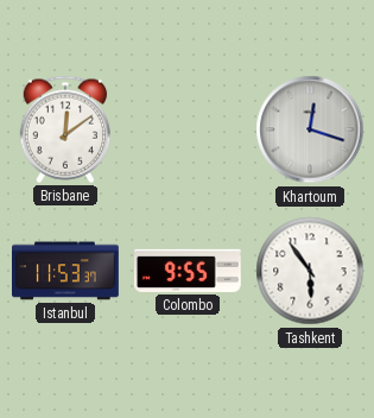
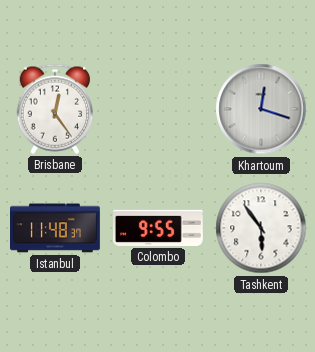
Brisbane: 12:09 -> 12:24 (55, 109)
Istanbul: 11:53 -> 11:48 (56, 228)
